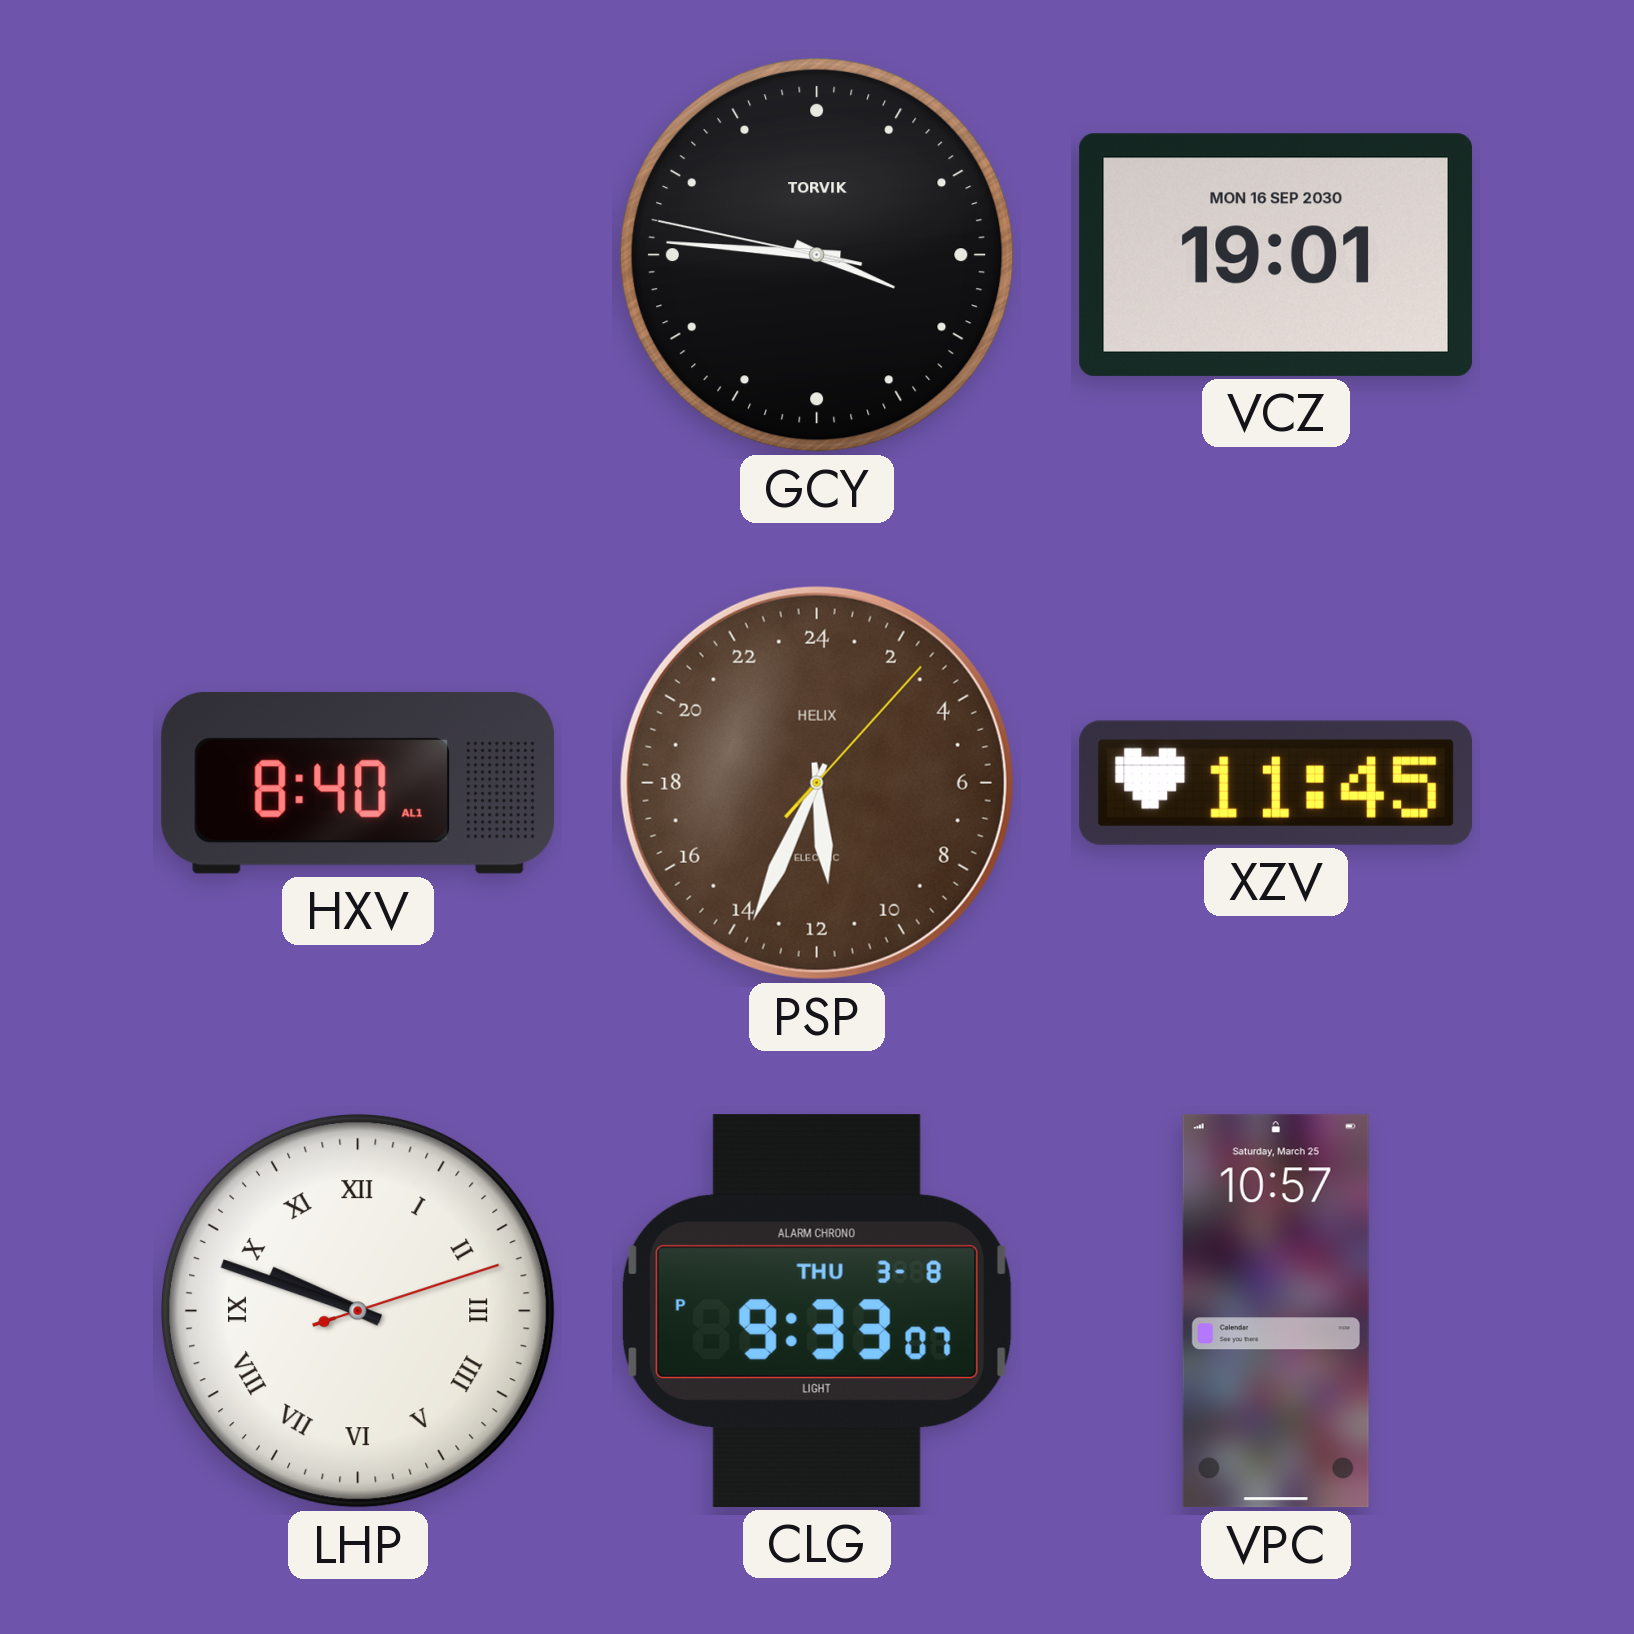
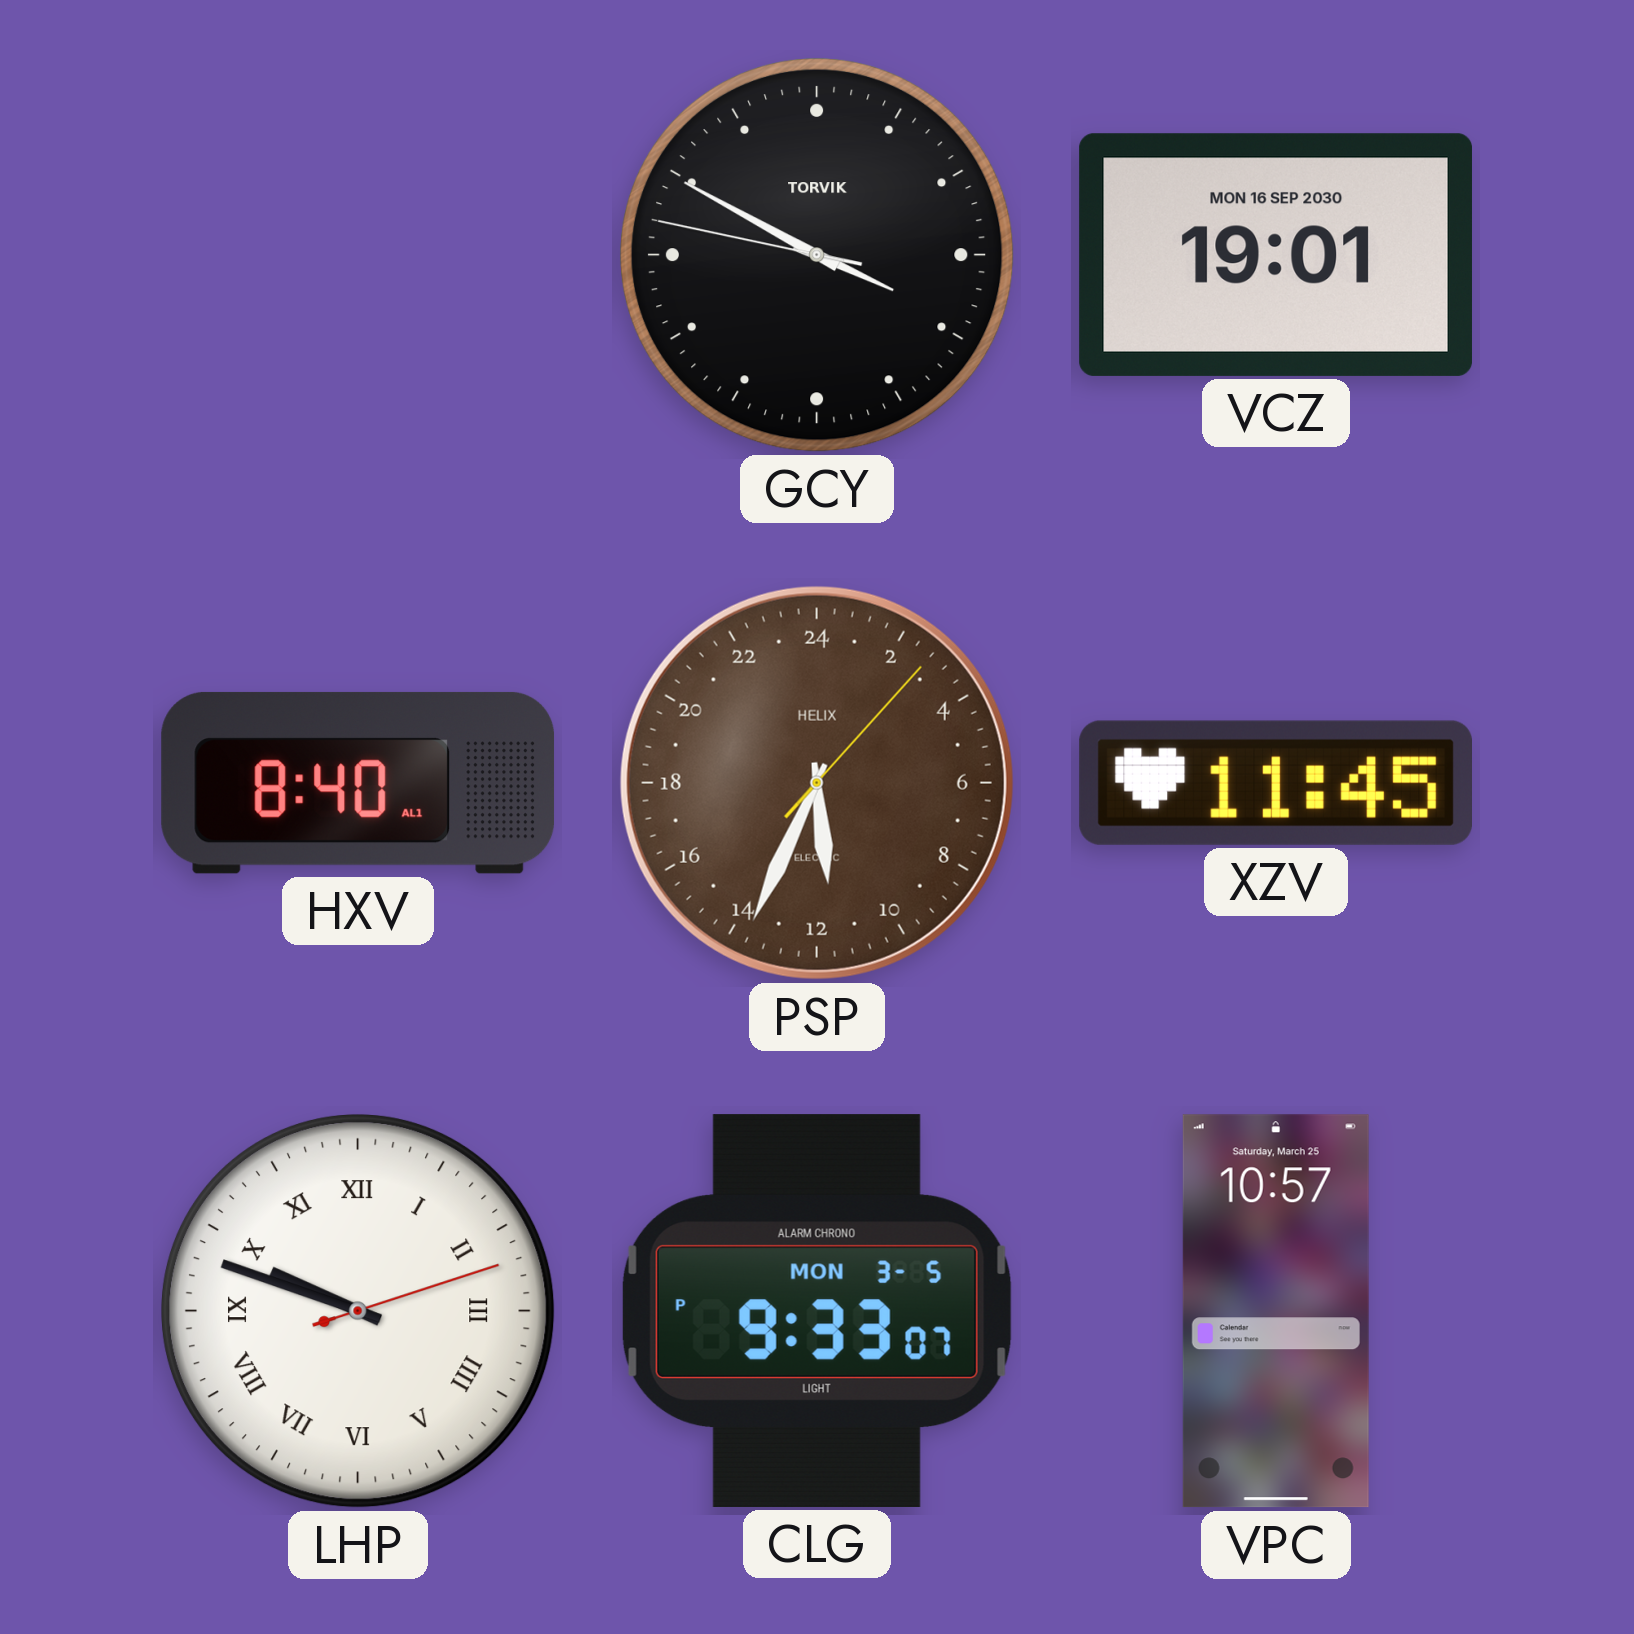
GCY: 3:45 -> 3:49 (817, 255)
CLG date: THU 3-8 -> MON 3-5 (817, 1311)
